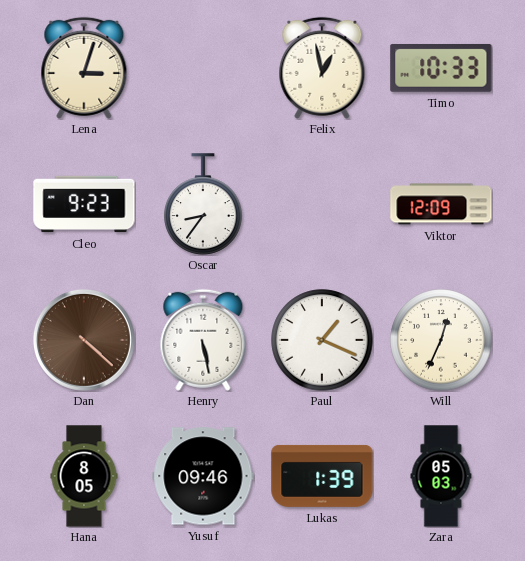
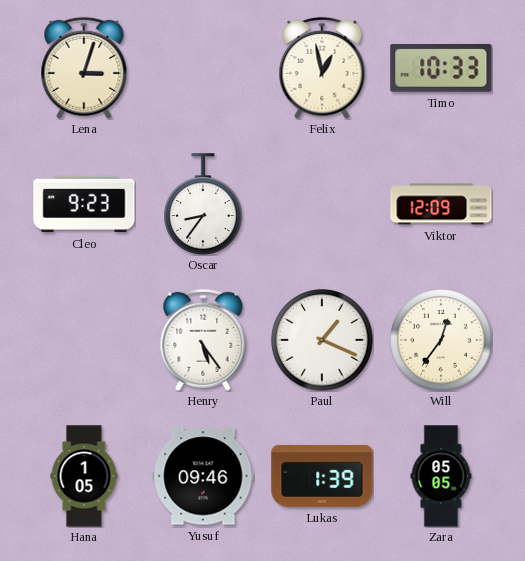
Dan: 4:22 -> none (84, 340)
Henry: 5:28 -> 5:24 (203, 340)
Will: 12:34 -> 12:36 (441, 340)
Hana: 8:05 -> 1:05 (84, 476)
Zara: 05:03 -> 05:05 (441, 476)
